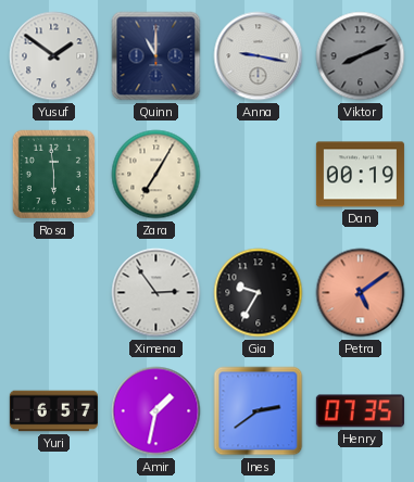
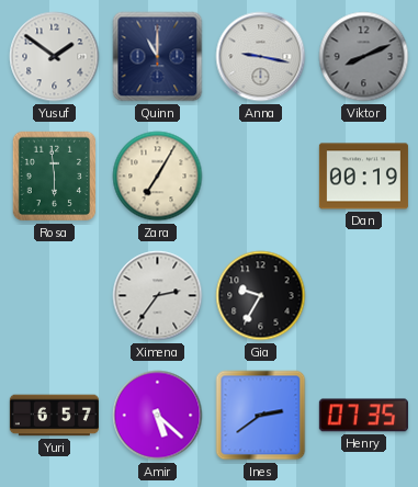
Ximena: 2:54 -> 2:36 (158, 296)
Petra: 5:09 -> none (361, 293)
Amir: 1:32 -> 5:22 (158, 416)
